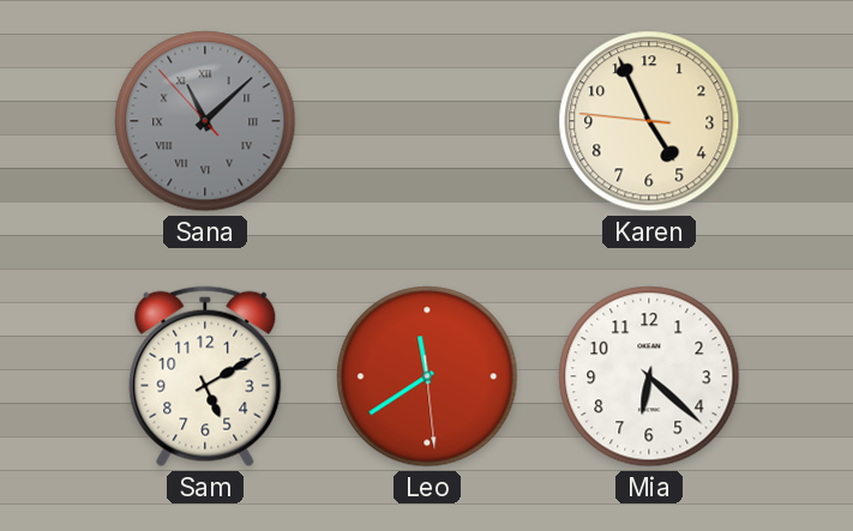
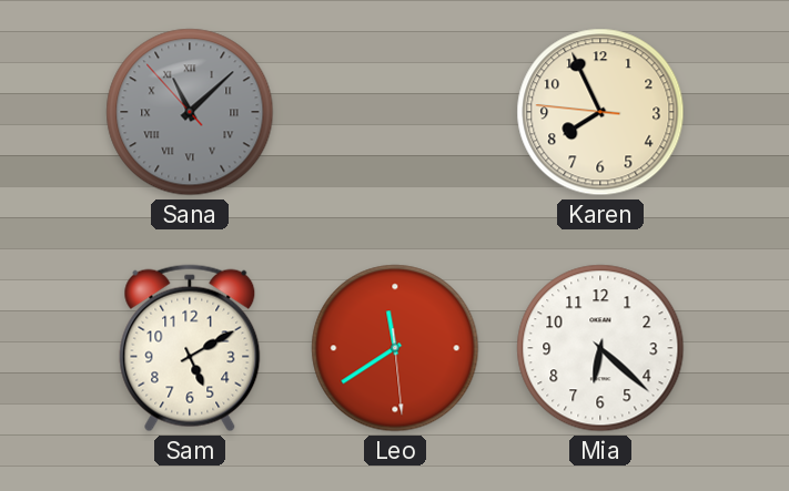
Karen: 4:55 -> 7:55 (600, 112)
